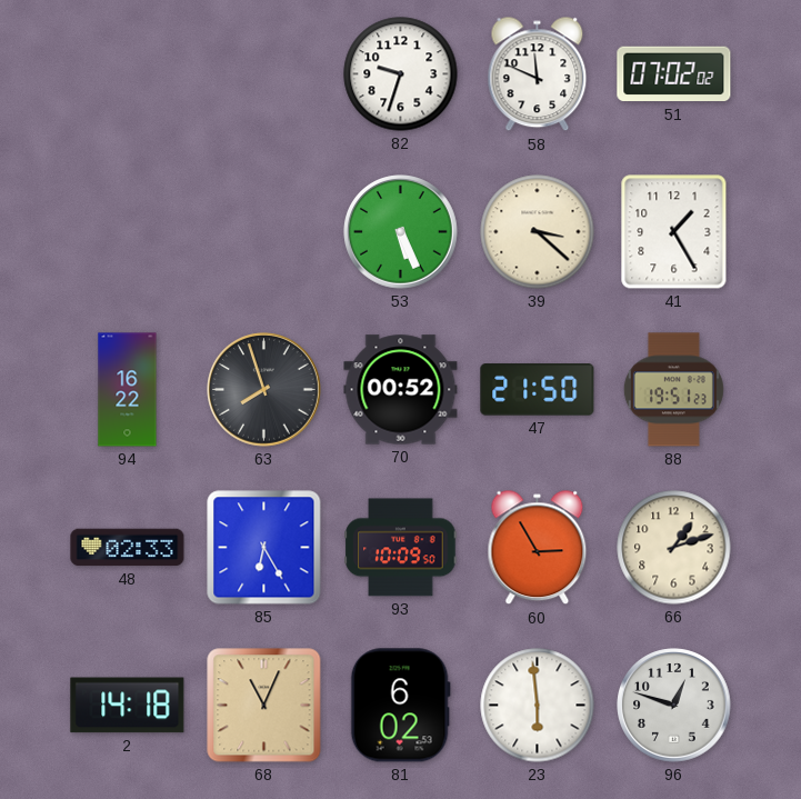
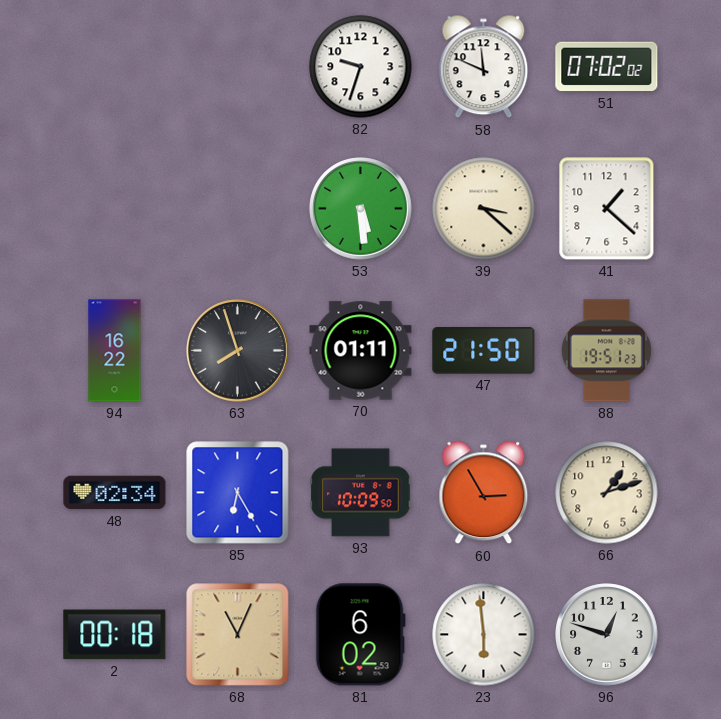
53: 5:26 -> 5:29 (361, 209)
41: 1:25 -> 1:22 (607, 209)
70: 00:52 -> 01:11 (361, 351)
48: 02:33 -> 02:34 (115, 493)
2: 14:18 -> 00:18 (115, 635)
